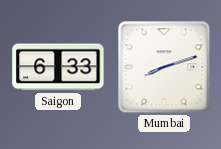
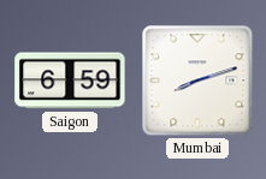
Saigon: 6:33 -> 6:59 (70, 80)
